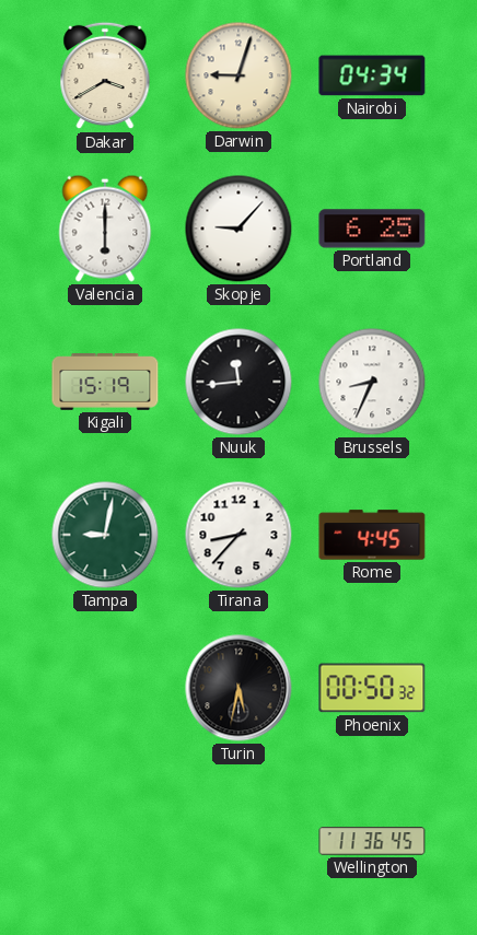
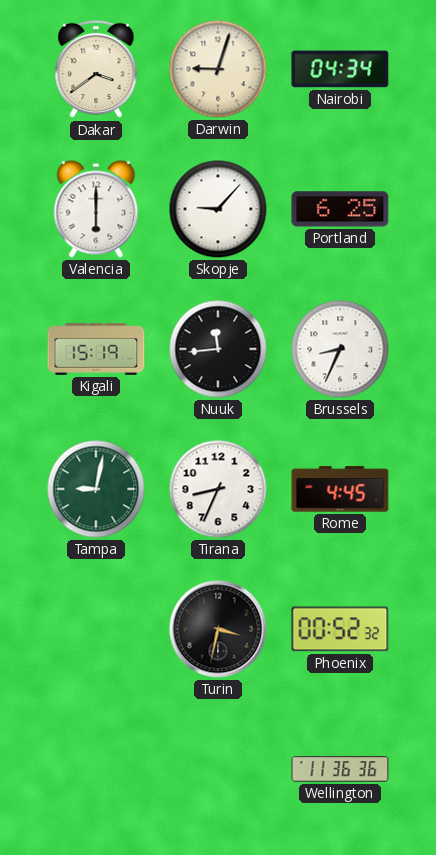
Dakar: 3:40 -> 3:39 (96, 69)
Tirana: 8:37 -> 8:34 (218, 489)
Turin: 5:32 -> 3:32 (218, 629)
Phoenix: 00:50 -> 00:52 (340, 629)
Wellington: 11:36:45 -> 11:36:36 (340, 769)
